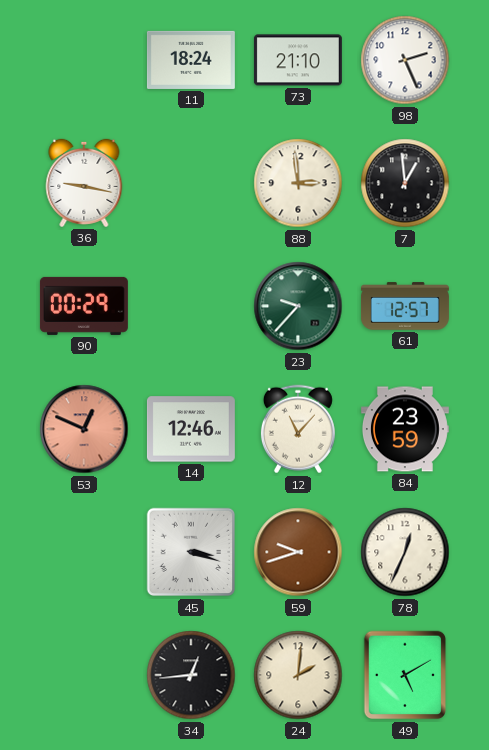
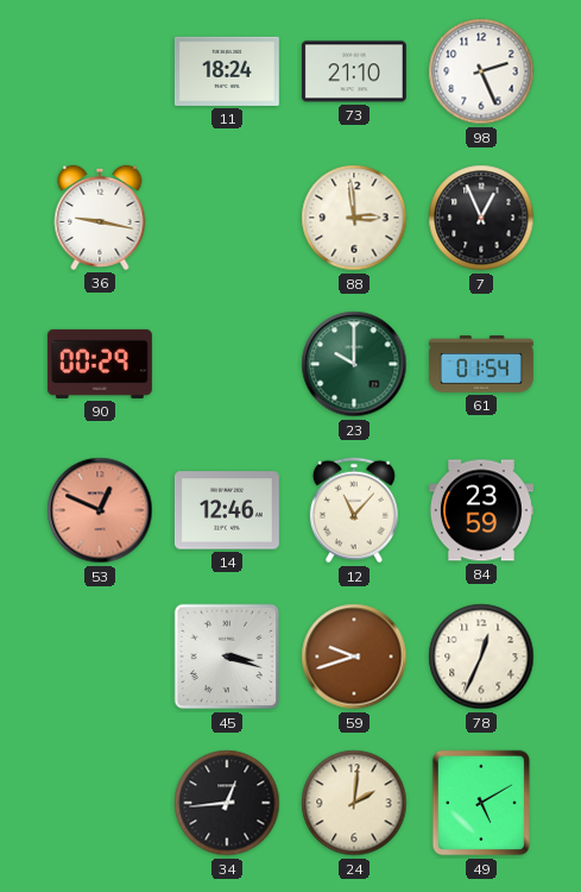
7: 12:59 -> 12:56 (481, 218)
23: 9:37 -> 10:00 (354, 364)
61: 12:57 -> 01:54 (481, 364)
